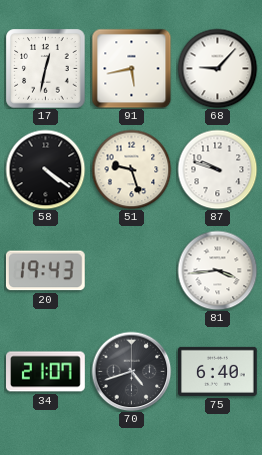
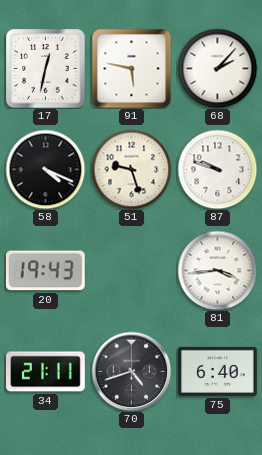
91: 5:43 -> 5:47 (131, 68)
68: 9:07 -> 2:07 (217, 68)
58: 4:21 -> 4:19 (45, 169)
34: 21:07 -> 21:11 (46, 372)
